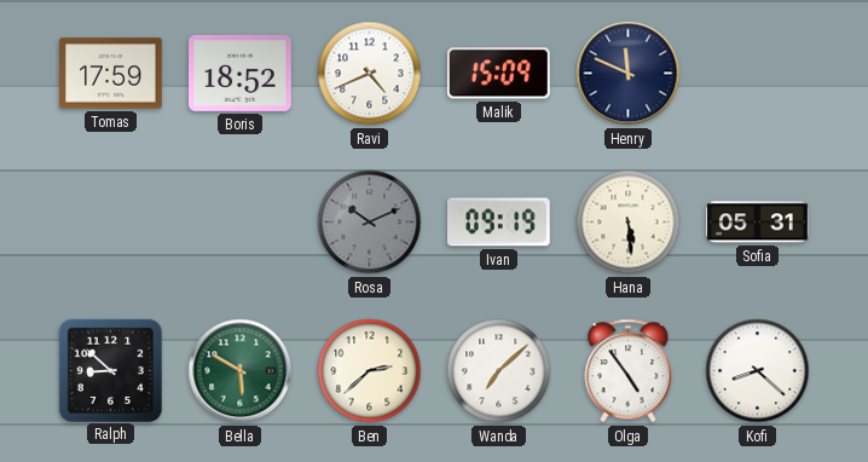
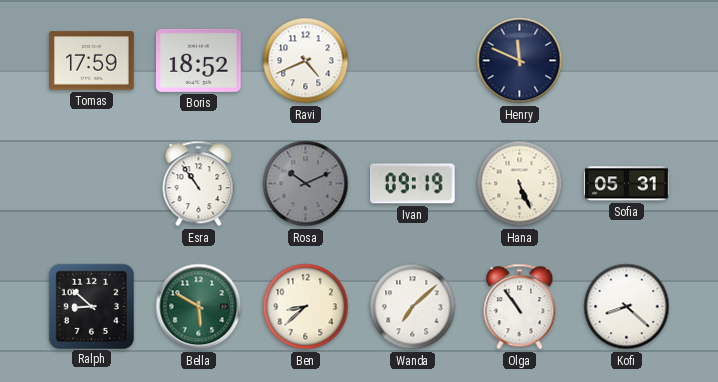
Malik: 15:09 -> none (498, 74)
Esra: none -> 10:54 (199, 184)
Hana: 5:29 -> 5:26 (520, 184)
Ben: 2:38 -> 8:38 (306, 307)
Olga: 4:54 -> 10:54 (520, 307)
